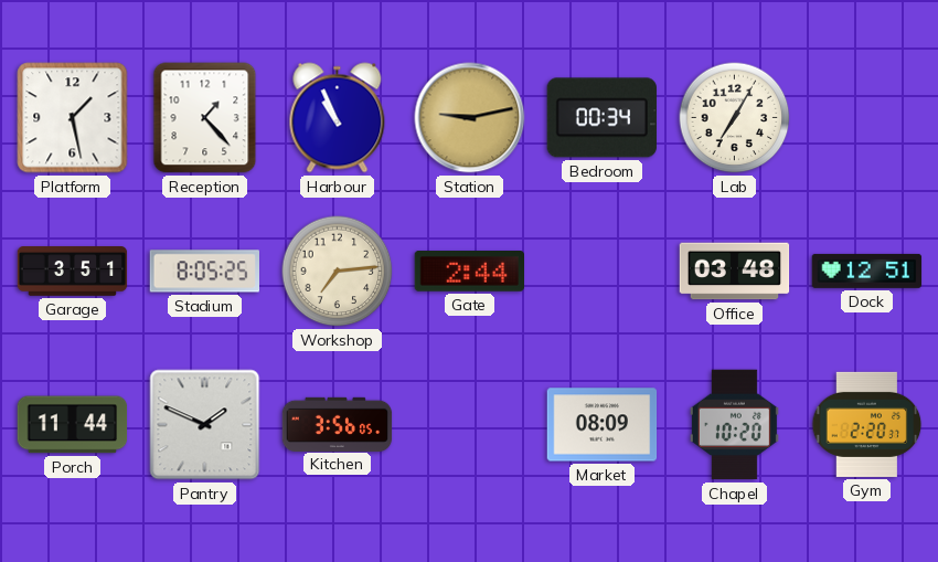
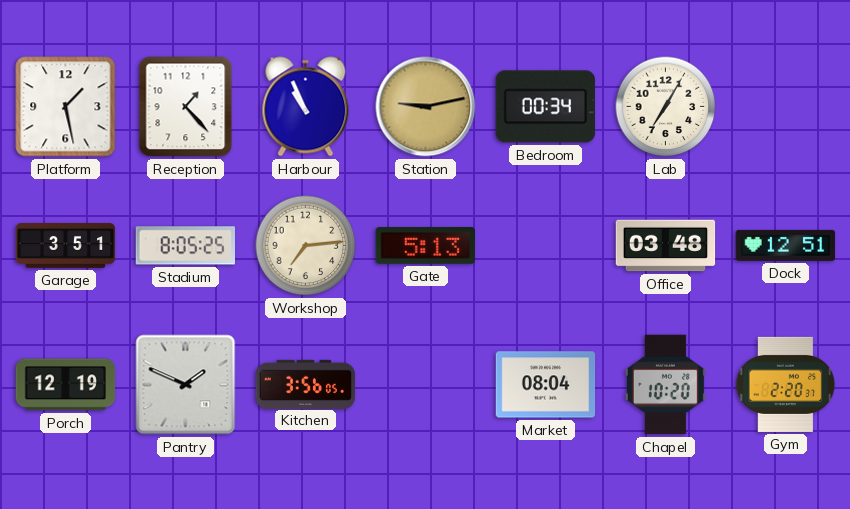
Gate: 2:44 -> 5:13 (426, 246)
Porch: 11:44 -> 12:19 (66, 385)
Market: 08:09 -> 08:04 (546, 385)
